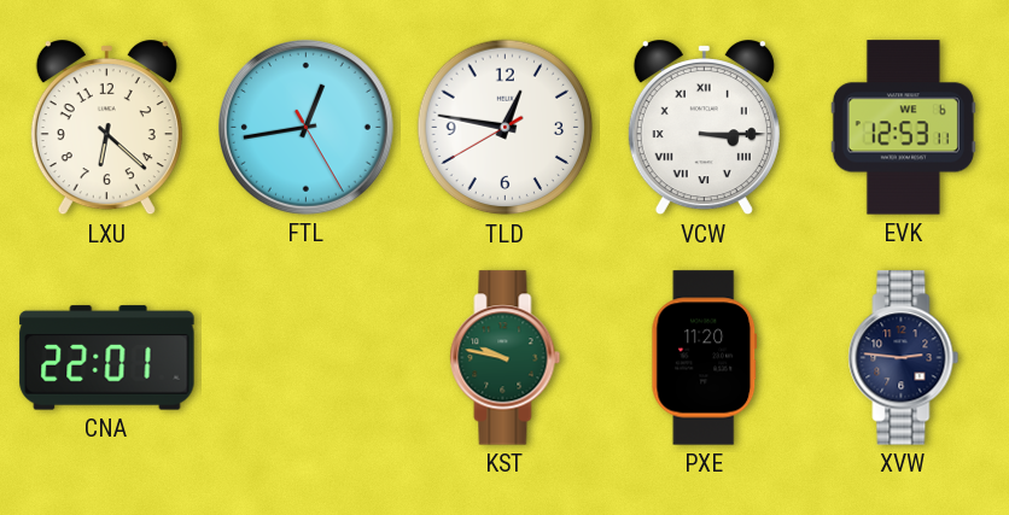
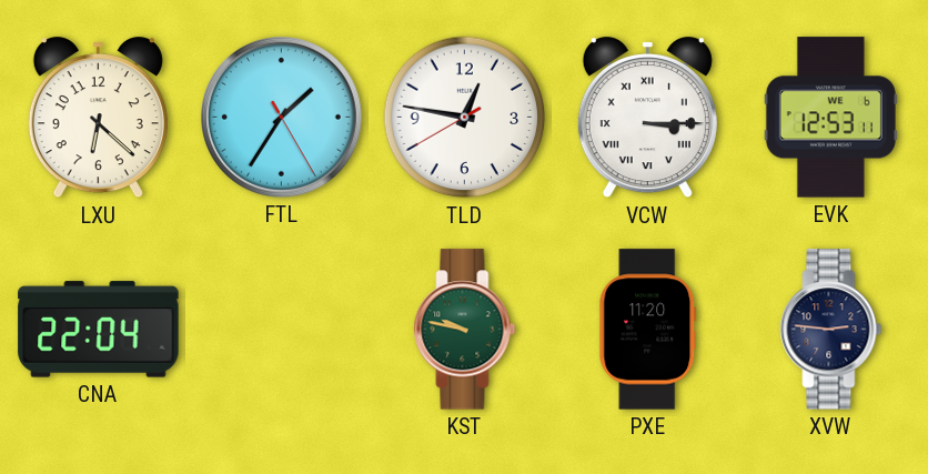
FTL: 12:43 -> 1:35 (281, 117)
CNA: 22:01 -> 22:04 (99, 330)
